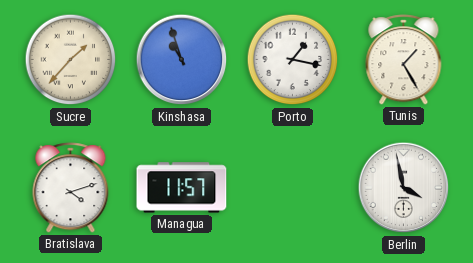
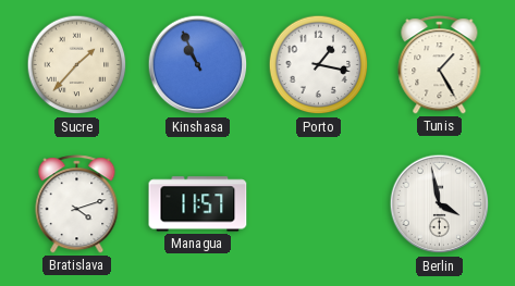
Kinshasa: 10:57 -> 10:56 (198, 65)
